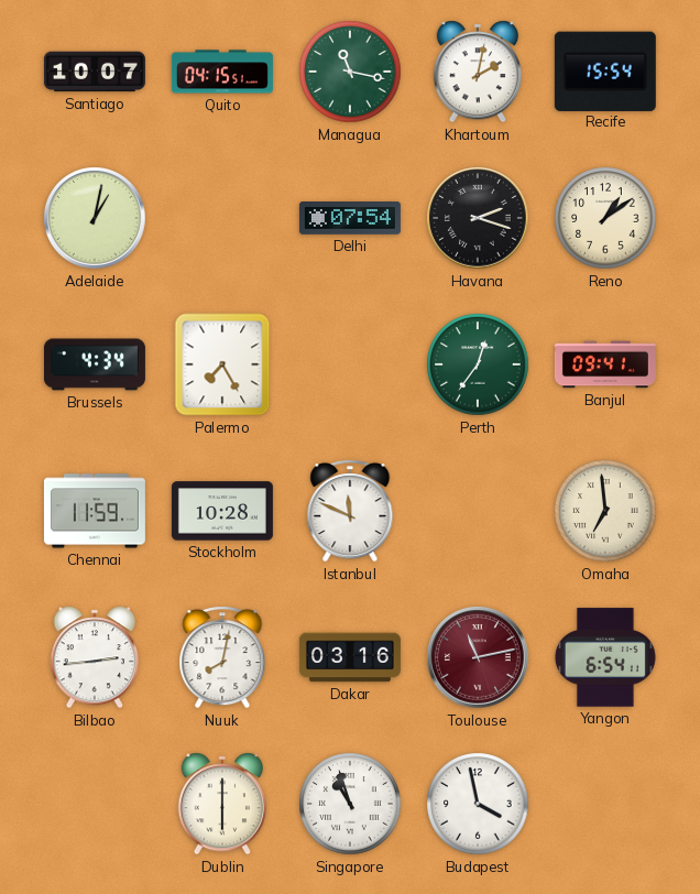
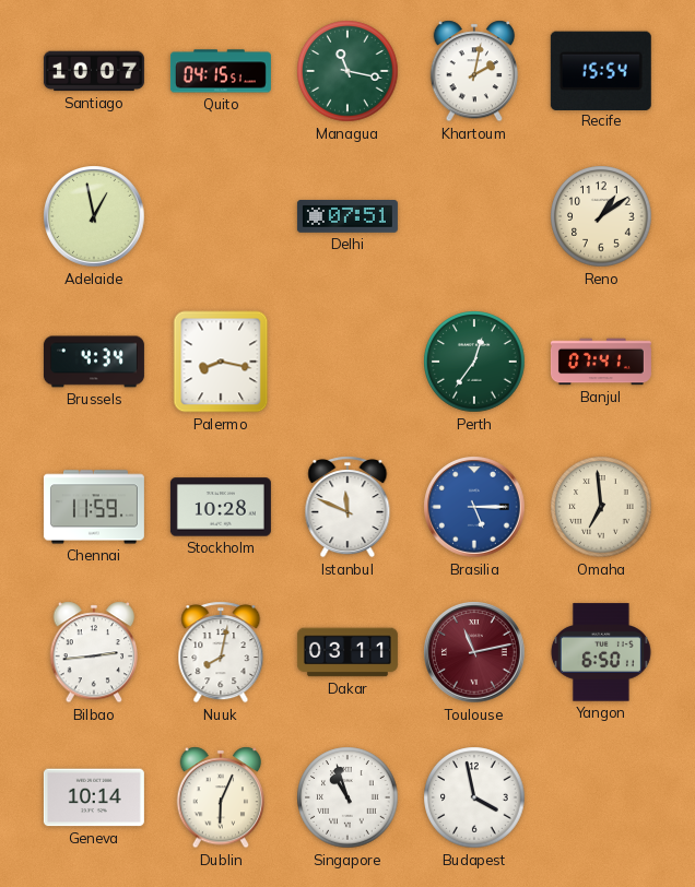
Adelaide: 1:02 -> 12:58 (94, 216)
Delhi: 07:54 -> 07:51 (347, 217)
Havana: 2:18 -> none (478, 218)
Palermo: 7:25 -> 8:17 (221, 362)
Banjul: 09:41 -> 07:41 (601, 362)
Brasilia: none -> 5:15 (474, 507)
Dakar: 03:16 -> 03:11 (347, 652)
Yangon: 6:54 -> 6:50 (601, 652)
Geneva: none -> 10:14 (94, 797)
Dublin: 6:00 -> 6:04 (221, 797)
